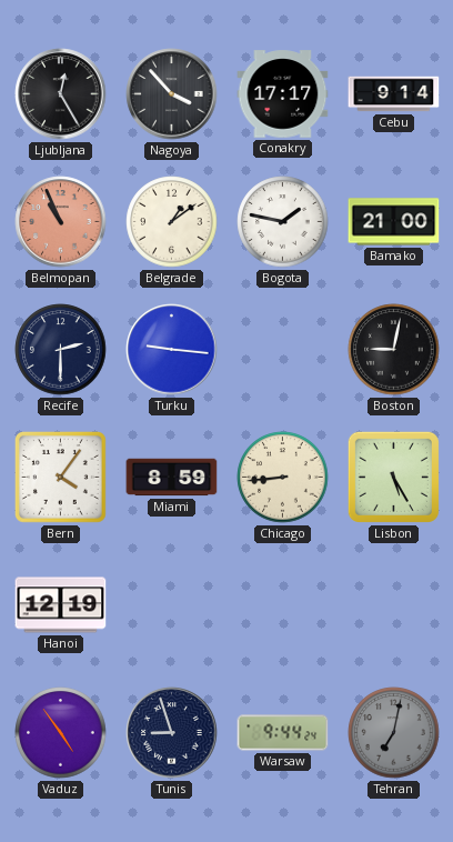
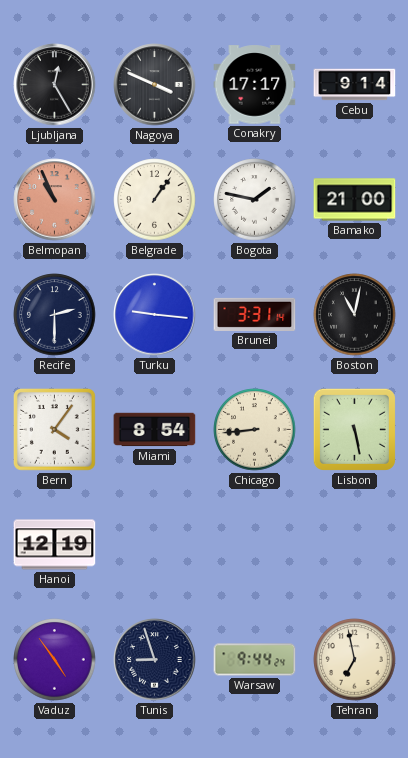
Nagoya: 3:53 -> 3:49 (155, 85)
Belgrade: 1:09 -> 1:06 (155, 200)
Brunei: none -> 3:31 (255, 314)
Boston: 9:02 -> 11:02 (355, 315)
Miami: 8:59 -> 8:54 (155, 430)
Lisbon: 5:25 -> 5:28 (354, 429)
Tehran: 7:02 -> 6:58 (355, 660)
Tehran dial: grey -> cream (355, 660)
